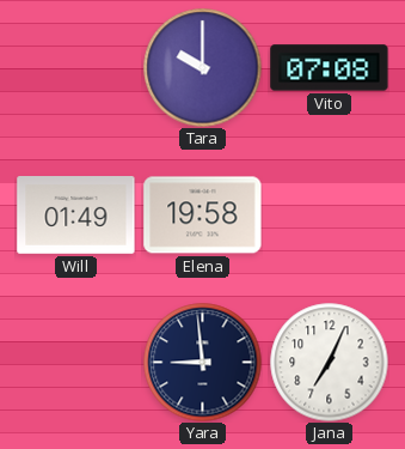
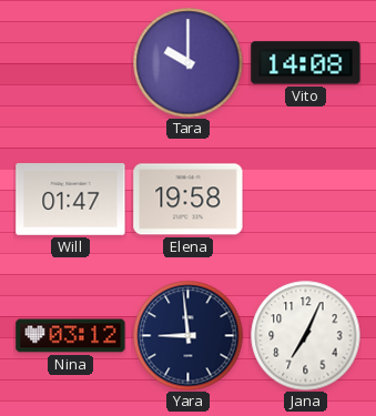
Vito: 07:08 -> 14:08 (306, 63)
Will: 01:49 -> 01:47 (71, 200)
Nina: none -> 03:12 (71, 336)
